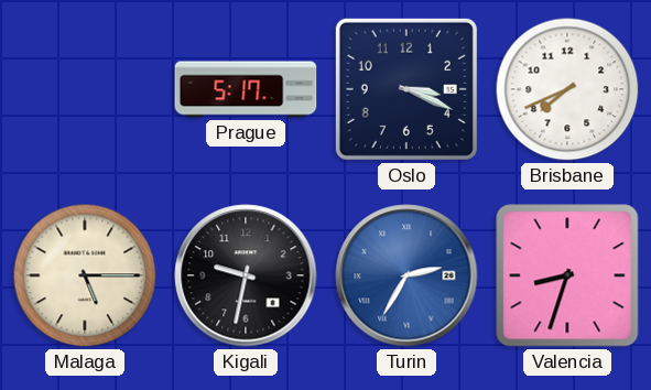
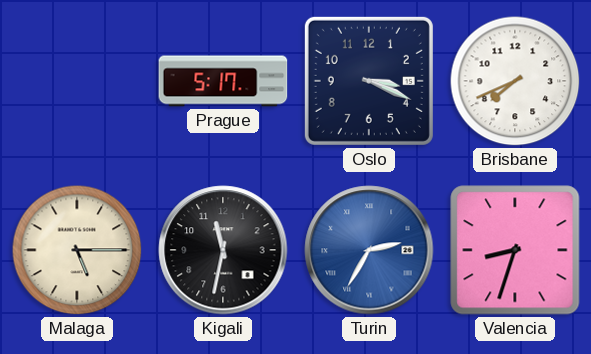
Kigali: 9:32 -> 11:32 (223, 250)
